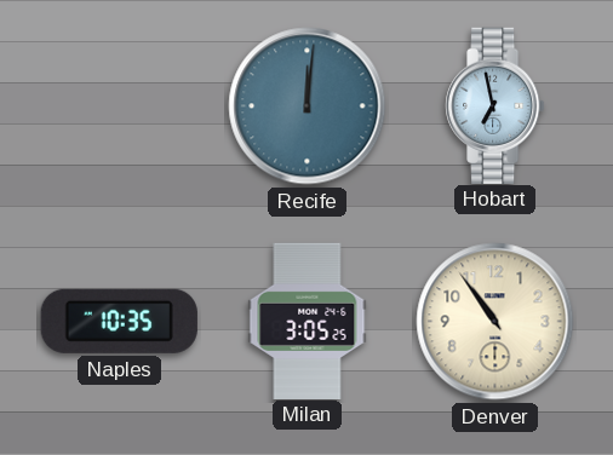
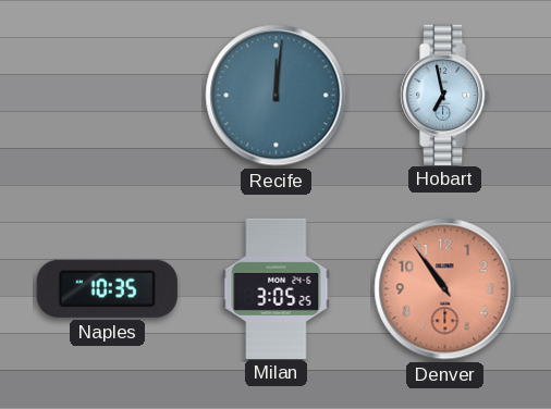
Denver dial: cream -> salmon (445, 289)
